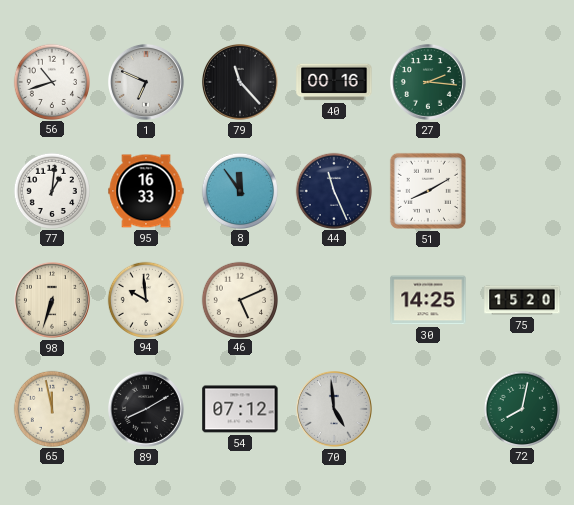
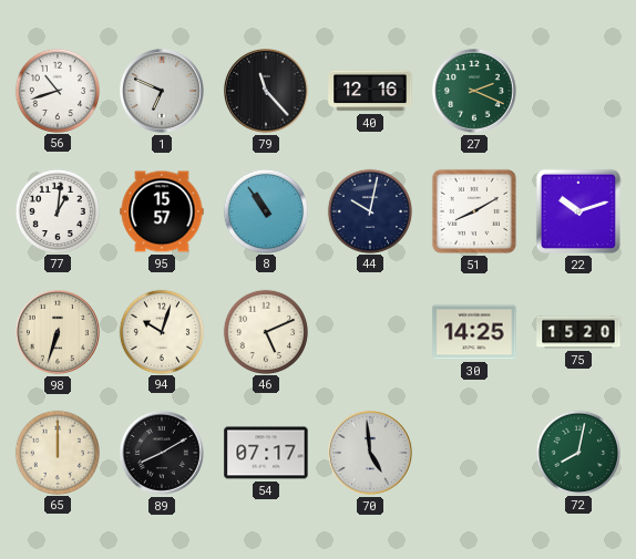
40: 00:16 -> 12:16 (370, 91)
27: 2:16 -> 2:19 (475, 92)
95: 16:33 -> 15:57 (162, 211)
8: 11:54 -> 10:54 (265, 210)
44: 11:26 -> 10:02 (369, 210)
22: none -> 10:12 (578, 211)
94: 9:59 -> 10:03 (161, 331)
65: 11:58 -> 12:00 (57, 452)
54: 07:12 -> 07:17 (266, 453)
